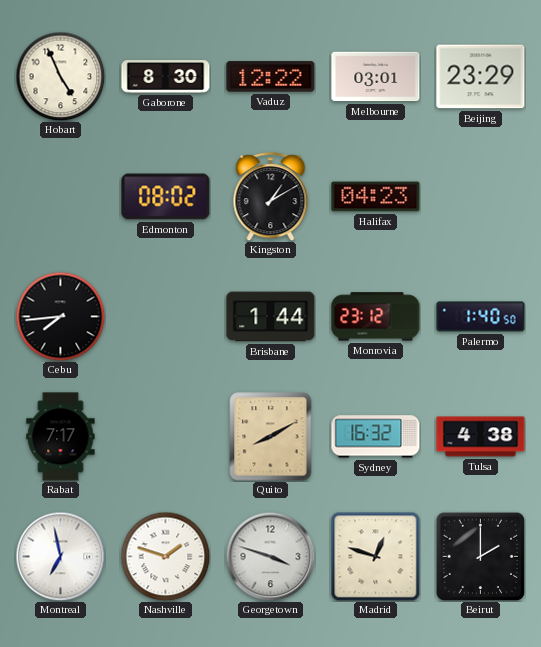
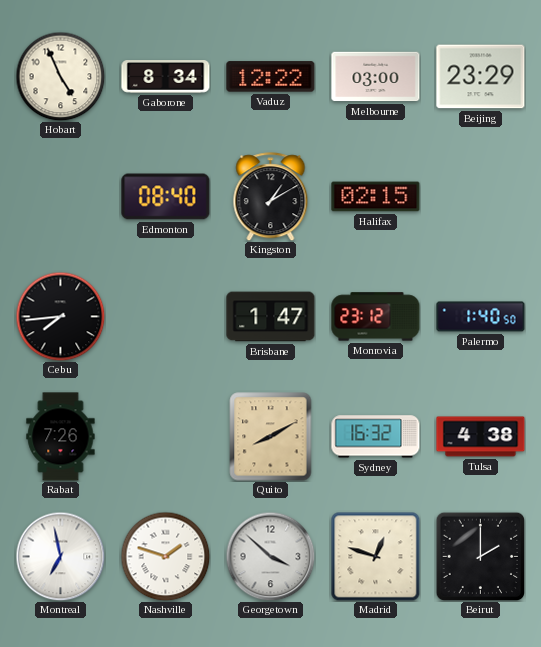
Gaborone: 8:30 -> 8:34 (166, 77)
Melbourne: 03:01 -> 03:00 (376, 77)
Edmonton: 08:02 -> 08:40 (166, 197)
Halifax: 04:23 -> 02:15 (376, 197)
Brisbane: 1:44 -> 1:47 (271, 317)
Rabat: 7:17 -> 7:26 (61, 437)
Georgetown: 3:48 -> 3:52 (270, 556)
